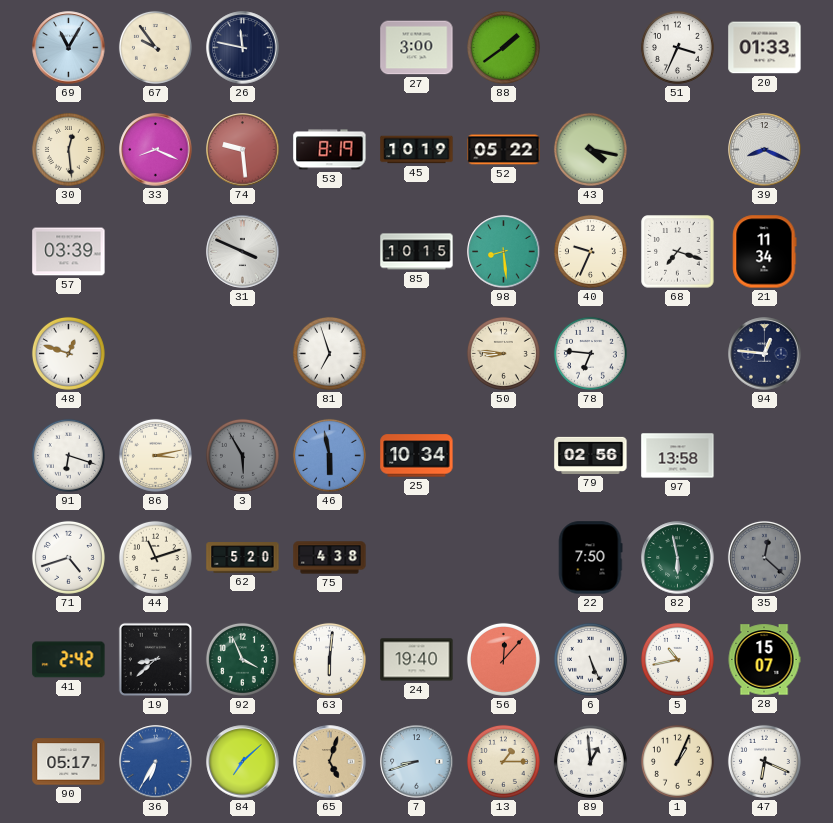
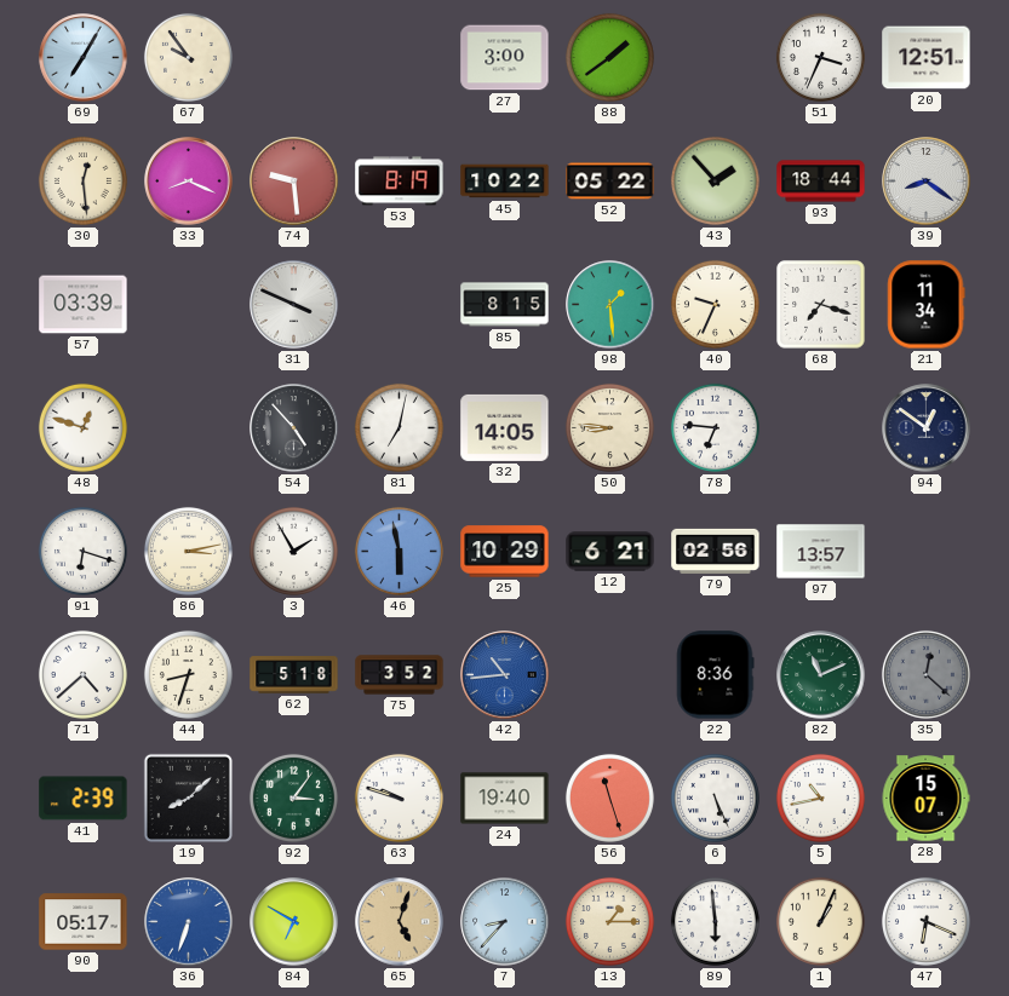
69: 11:05 -> 7:05 (84, 58)
26: 11:47 -> none (243, 48)
20: 01:33 -> 12:51 (927, 58)
45: 10:19 -> 10:22 (505, 182)
43: 4:17 -> 1:53 (715, 180)
93: none -> 18:44 (821, 182)
39: 8:19 -> 8:21 (927, 182)
85: 10:15 -> 8:15 (505, 305)
98: 8:29 -> 1:29 (610, 305)
54: none -> 4:53 (294, 428)
81: 6:57 -> 7:02 (399, 427)
32: none -> 14:05 (505, 427)
94: 12:46 -> 12:51 (927, 428)
3: 5:55 -> 1:55 (293, 551)
3 dial: grey -> white (293, 551)
25: 10:34 -> 10:29 (505, 552)
12: none -> 6:21 (610, 552)
97: 13:58 -> 13:57 (821, 552)
71: 4:42 -> 4:38 (82, 674)
44: 11:12 -> 8:33 (188, 674)
62: 5:20 -> 5:18 (294, 675)
75: 4:38 -> 3:52 (400, 675)
42: none -> 10:44 (505, 675)
22: 7:50 -> 8:36 (715, 675)
82: 5:58 -> 11:11 (821, 675)
41: 2:42 -> 2:39 (84, 799)
19: 8:38 -> 8:08 (188, 798)
92: 3:56 -> 3:06 (293, 798)
63: 6:01 -> 9:48 (399, 798)
56: 12:07 -> 11:27 (609, 798)
36: 6:35 -> 6:33 (189, 922)
84: 7:08 -> 6:50 (294, 922)
7: 8:42 -> 8:37 (505, 922)
89: 12:59 -> 5:59 (715, 921)
